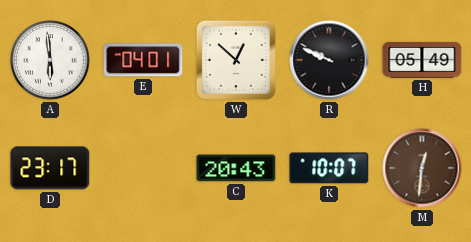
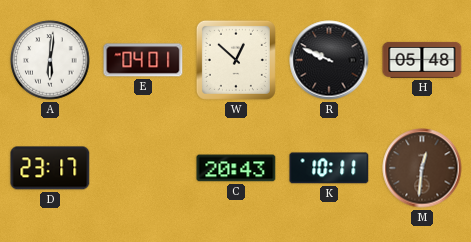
A: 5:59 -> 6:01 (50, 60)
H: 05:49 -> 05:48 (422, 60)
K: 10:07 -> 10:11 (329, 168)
